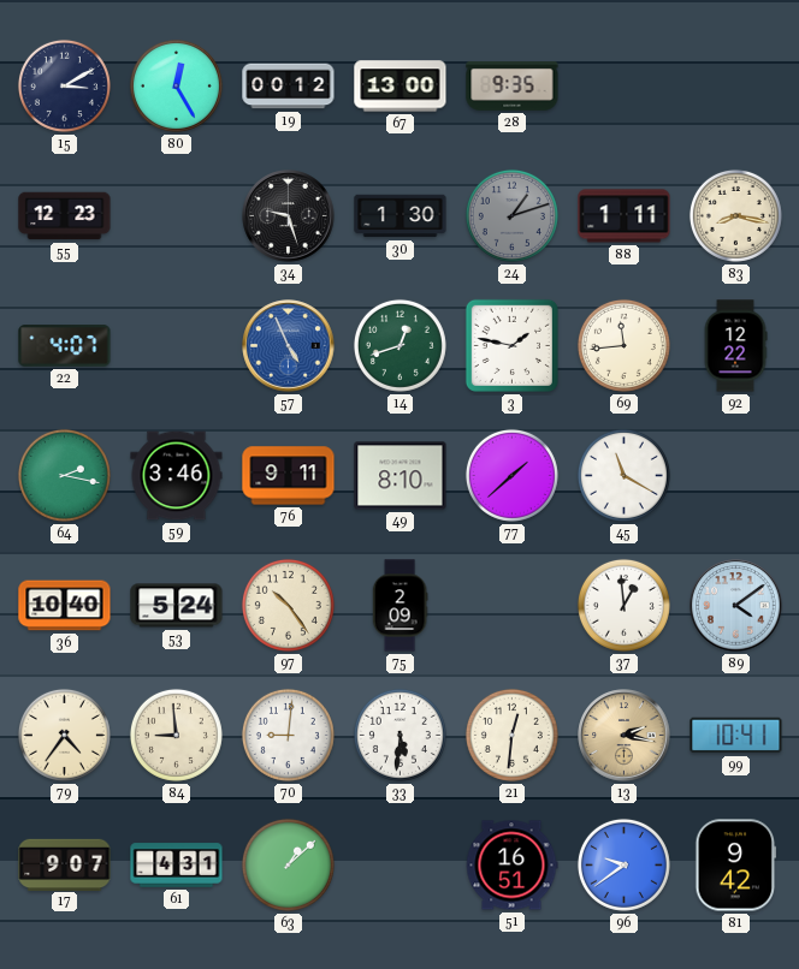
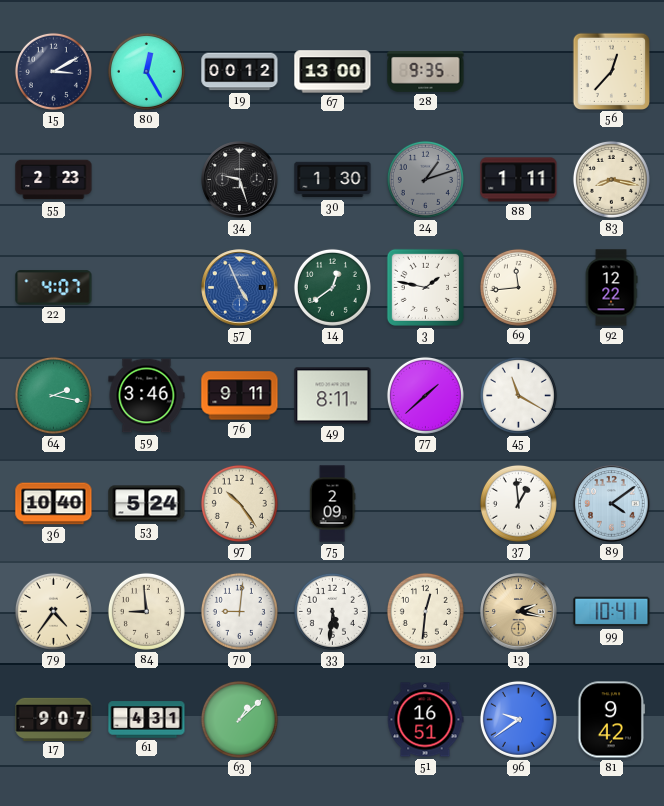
56: none -> 12:37 (611, 71)
55: 12:23 -> 2:23 (54, 180)
14: 12:42 -> 12:39 (332, 287)
49: 8:10 -> 8:11 (333, 396)
